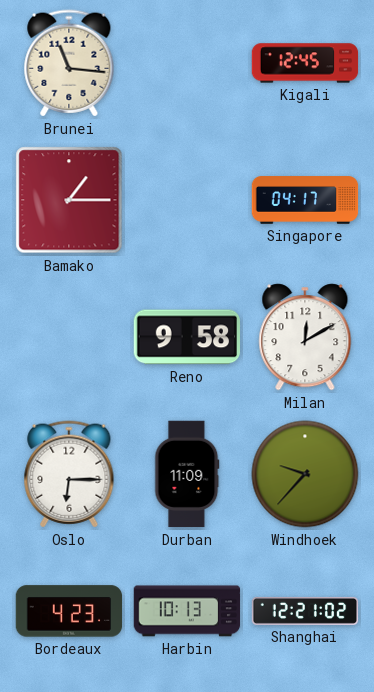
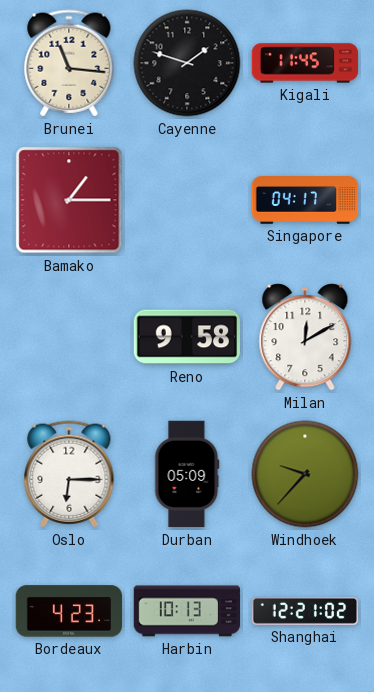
Cayenne: none -> 1:48 (187, 63)
Kigali: 12:45 -> 11:45 (305, 63)
Durban: 11:09 -> 05:09 (187, 474)
